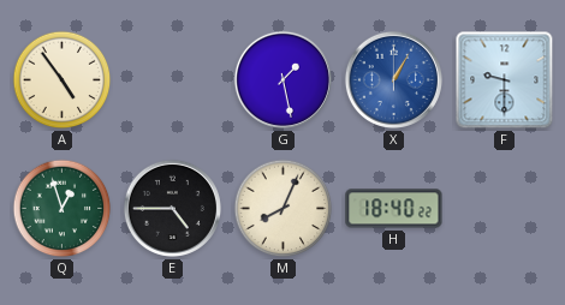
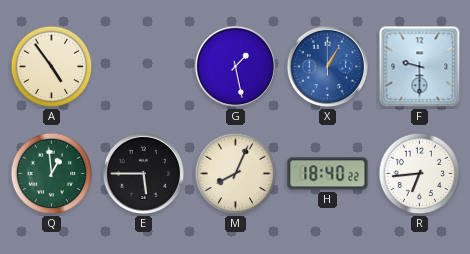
Q: 12:57 -> 12:59 (52, 174)
E: 4:45 -> 5:45 (143, 173)
R: none -> 6:44 (420, 174)
